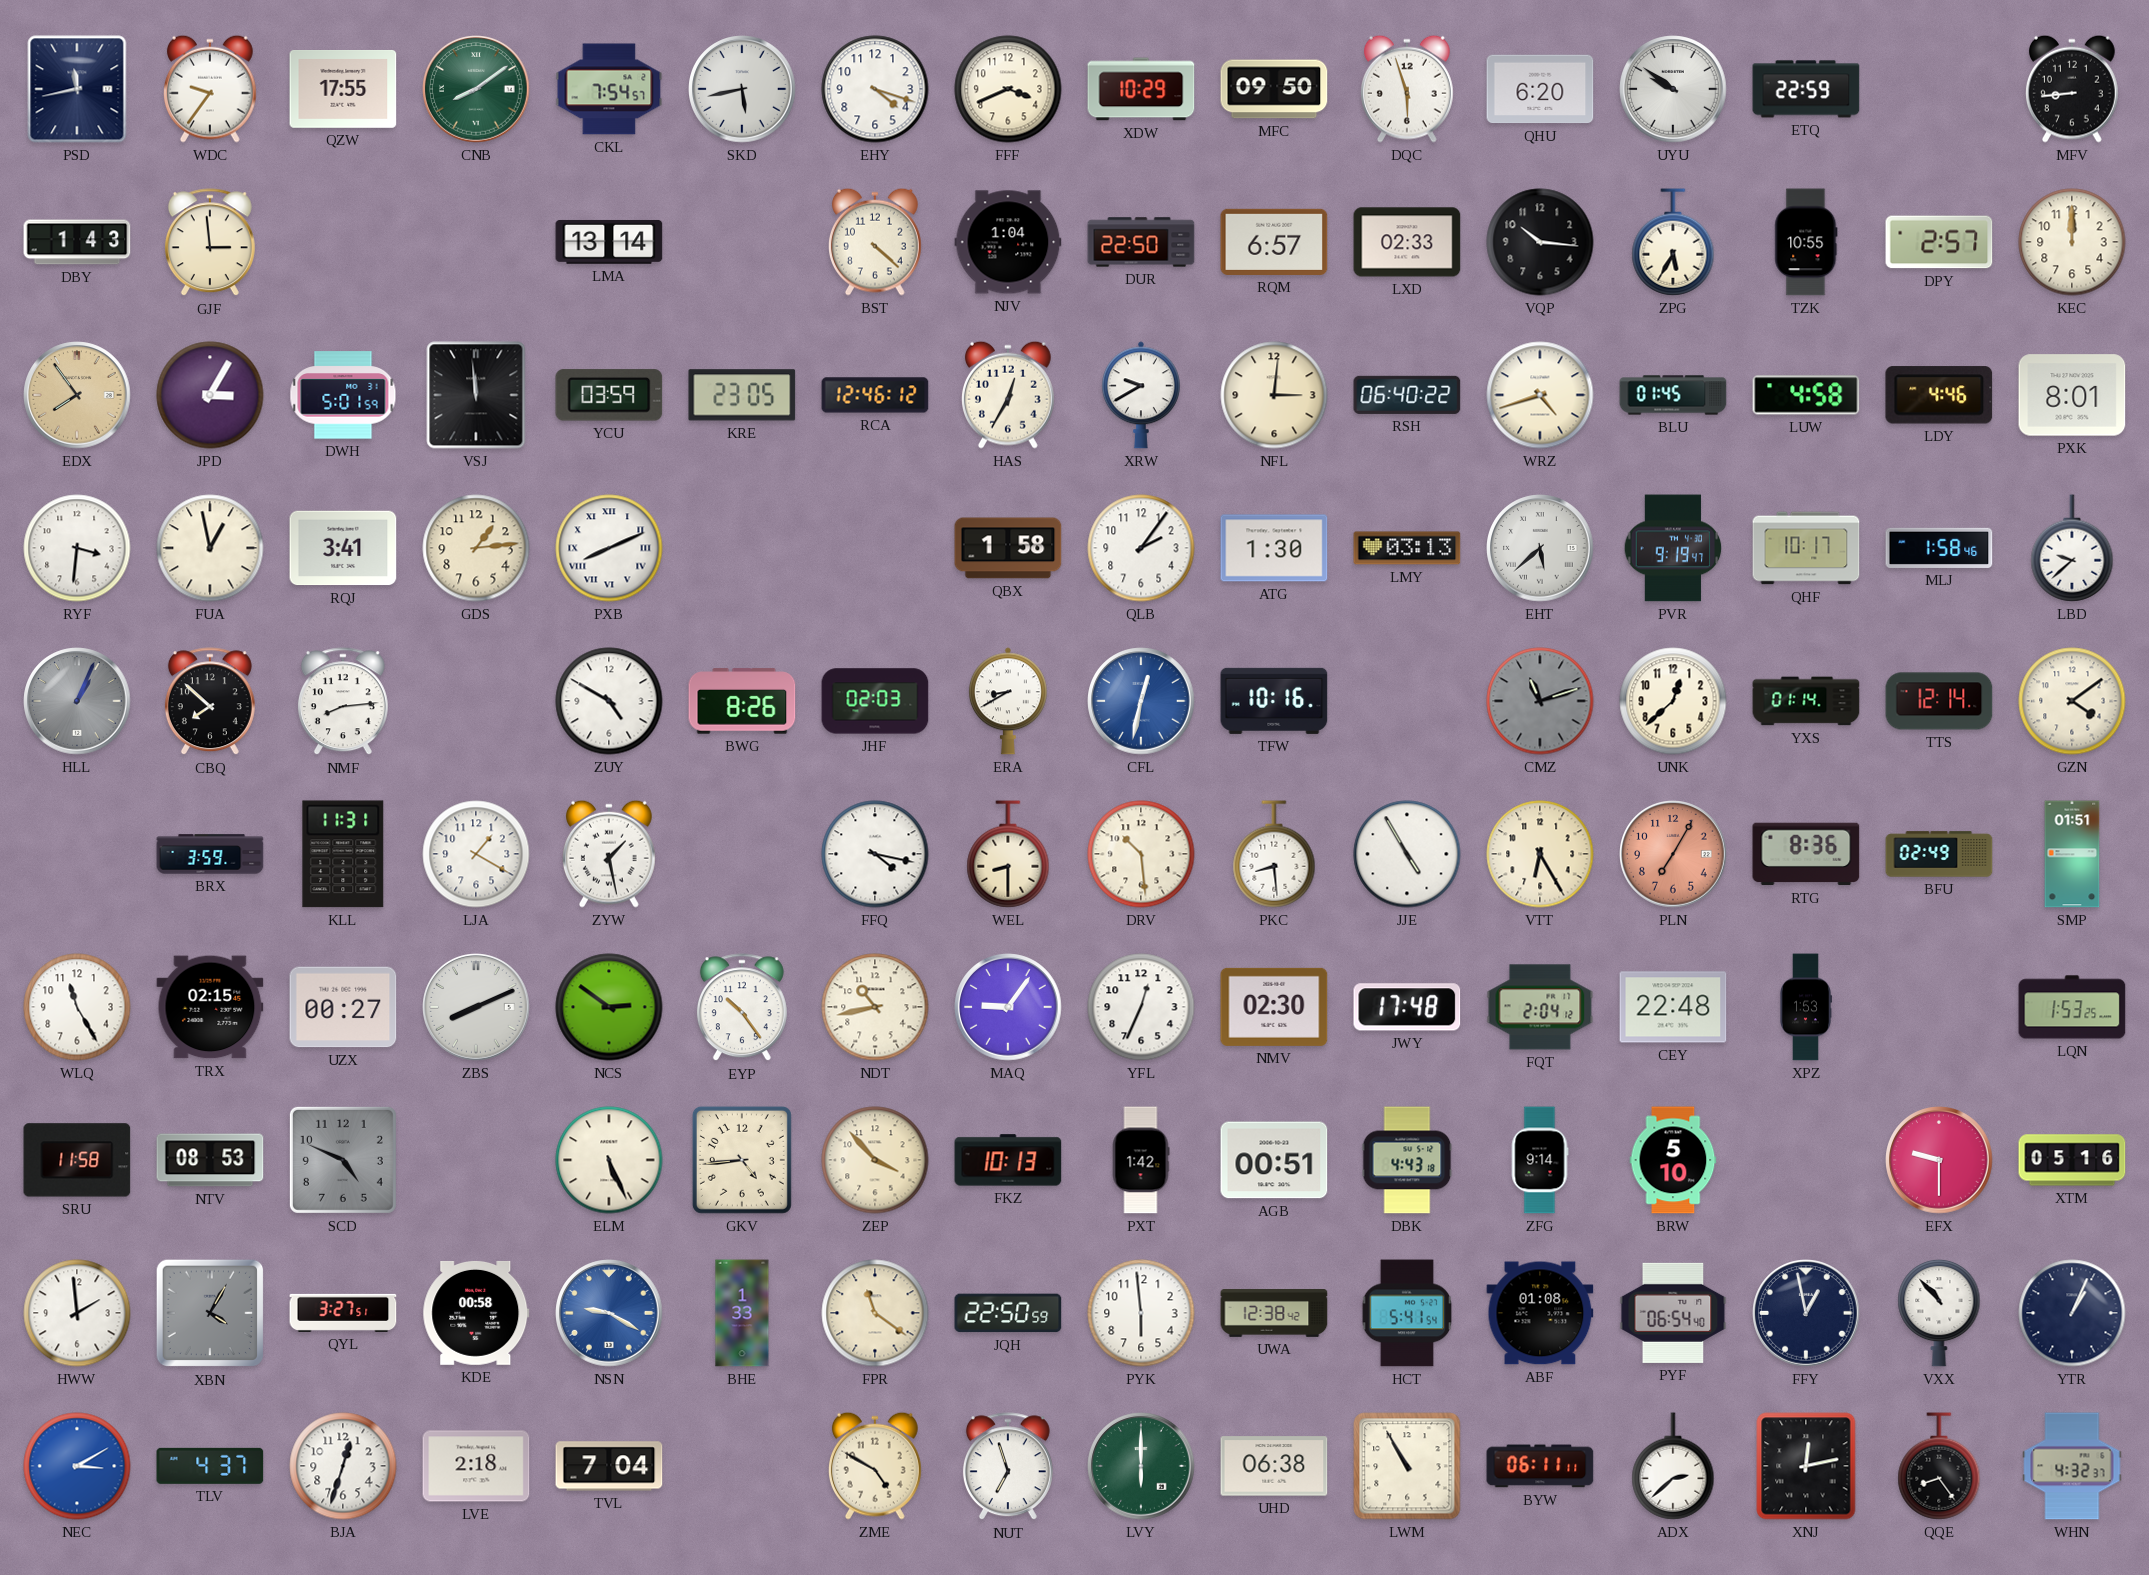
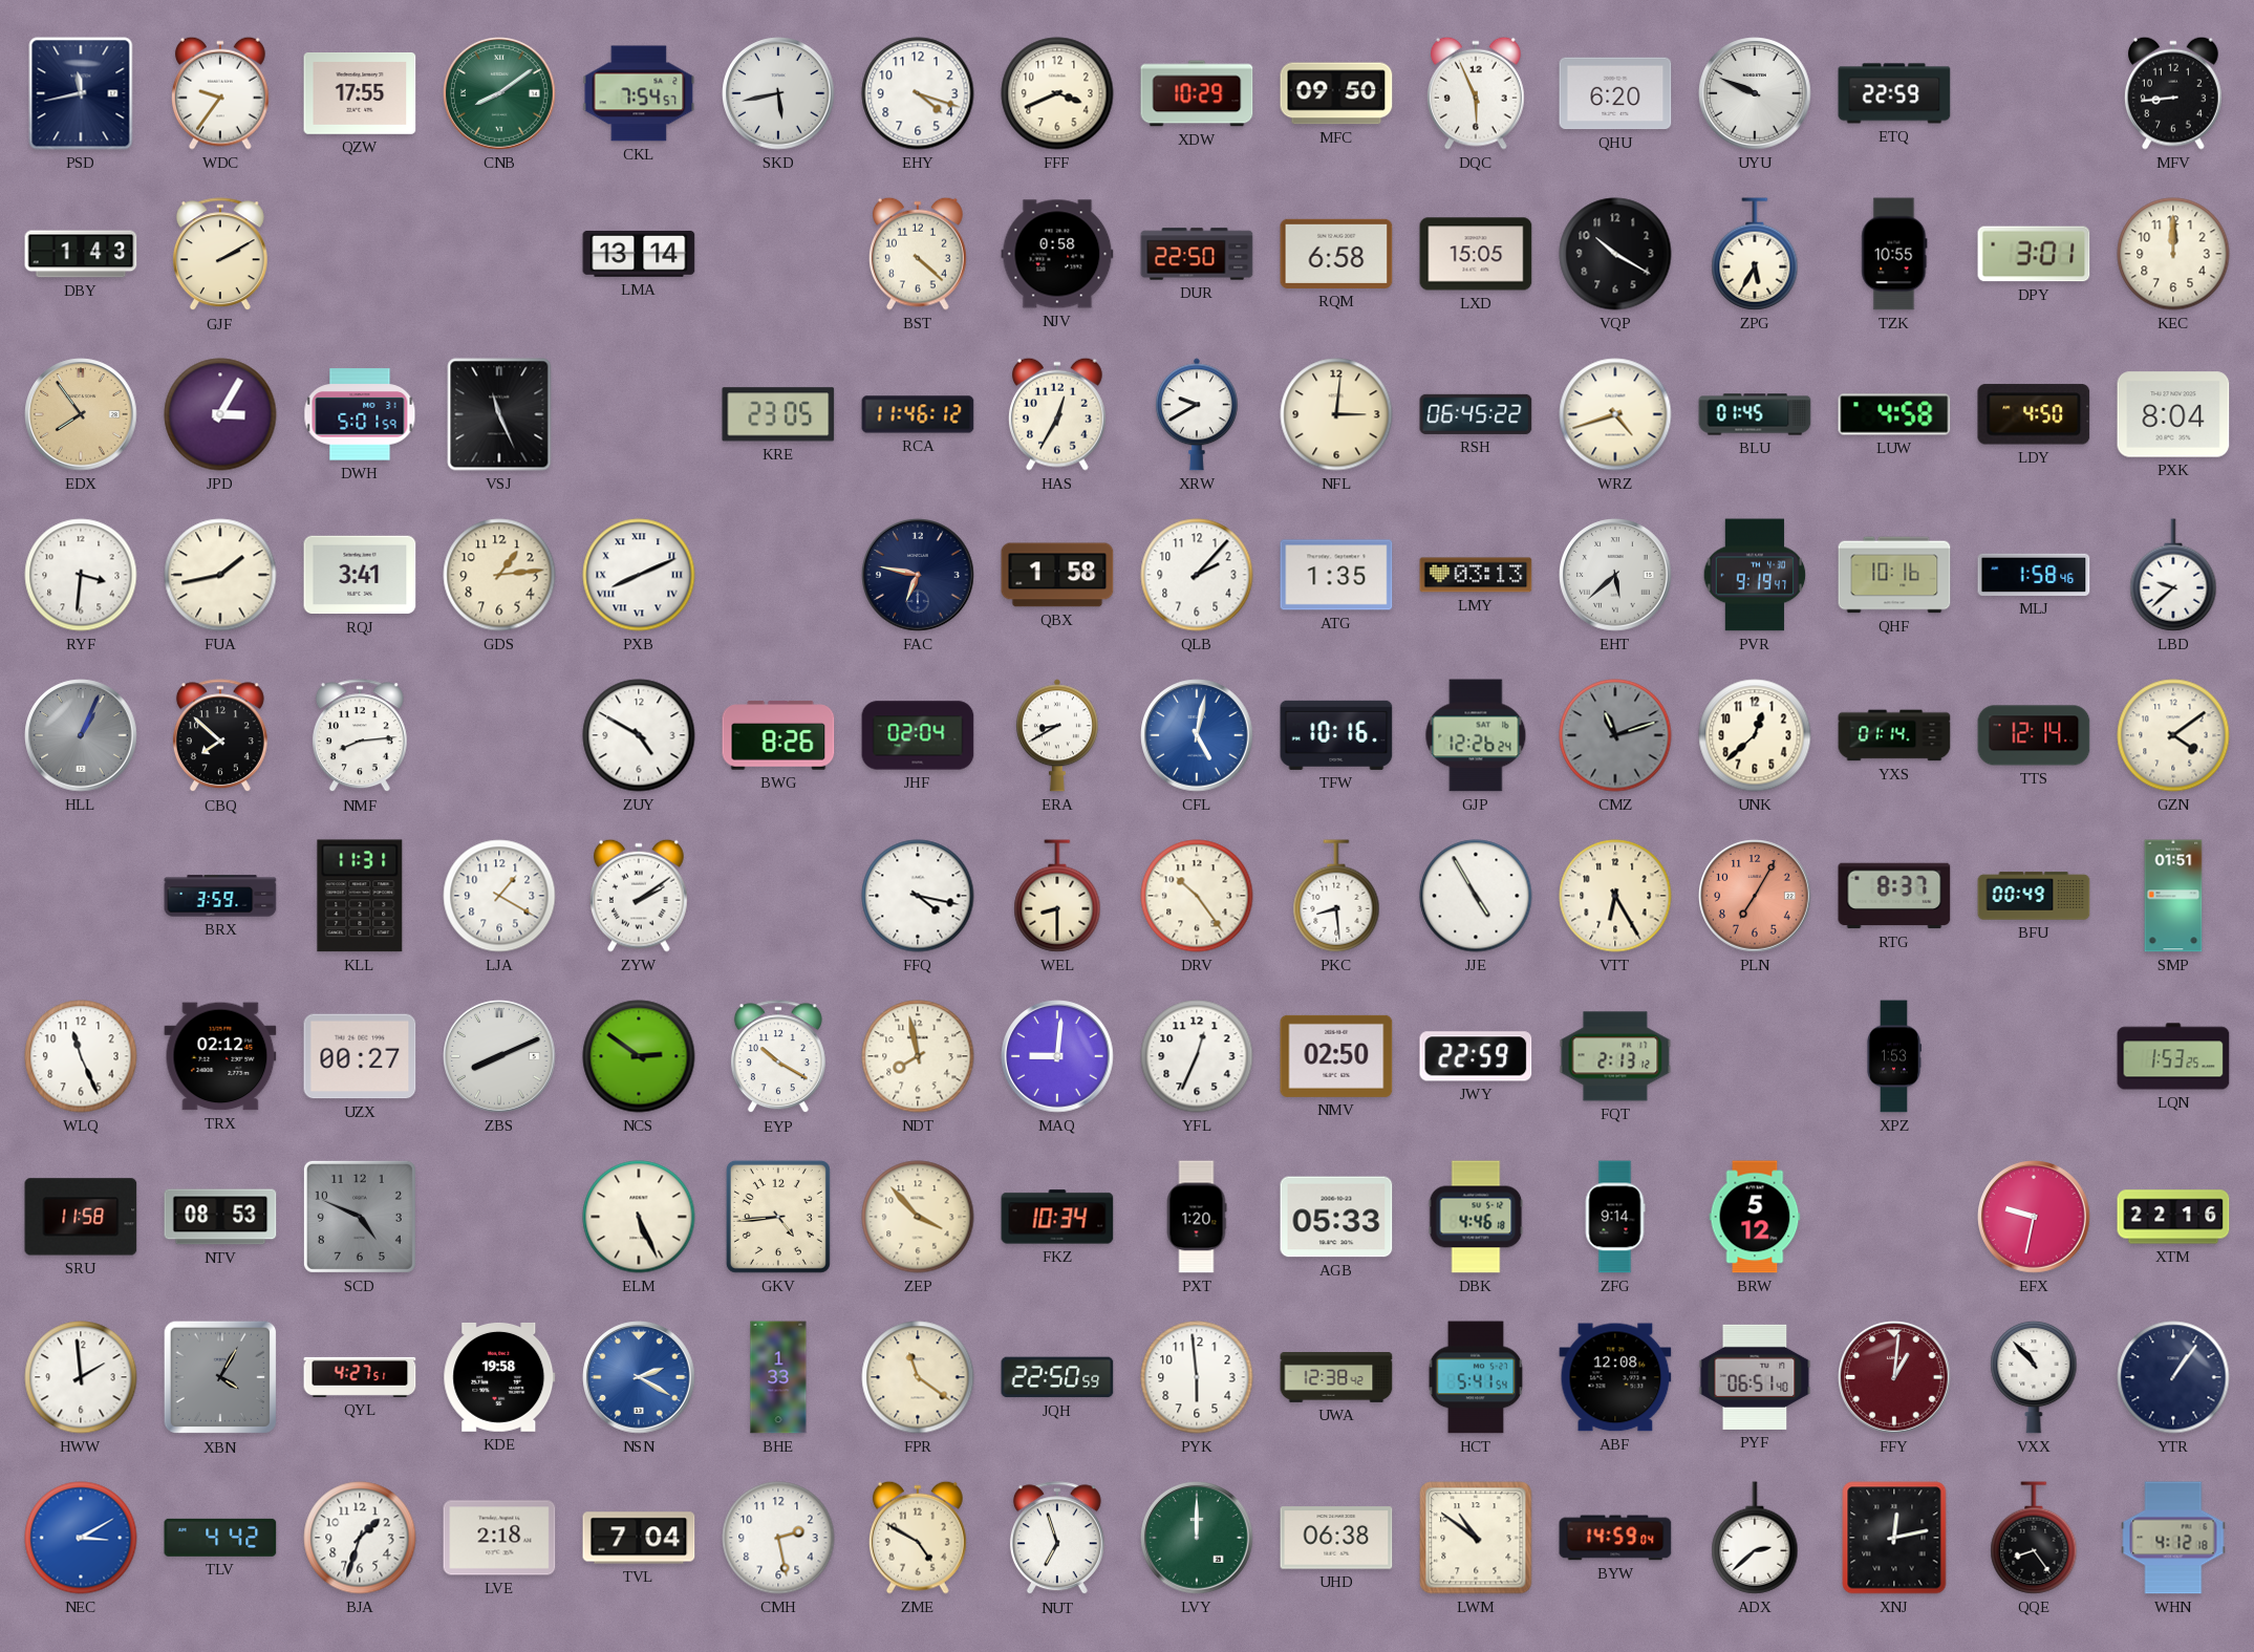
DQC: 5:57 -> 5:56 (1477, 93)
UYU: 9:51 -> 9:49 (1755, 93)
GJF: 2:59 -> 2:10 (220, 255)
NJV: 1:04 -> 0:58 (1057, 254)
RQM: 6:57 -> 6:58 (1336, 254)
LXD: 02:33 -> 15:05 (1476, 254)
VQP: 10:16 -> 10:20 (1615, 254)
DPY: 2:57 -> 3:01 (2034, 254)
VSJ: 11:59 -> 11:26 (499, 414)
YCU: 03:59 -> none (609, 395)
RCA: 12:46 -> 11:46 (918, 414)
RSH: 06:40 -> 06:45 (1476, 414)
LDY: 4:46 -> 4:50 (2034, 414)
PXK: 8:01 -> 8:04 (2173, 414)
FUA: 12:58 -> 1:43 (220, 575)
FAC: none -> 6:47 (918, 575)
QLB: 2:06 -> 2:07 (1197, 575)
ATG: 1:30 -> 1:35 (1336, 575)
QHF: 10:17 -> 10:16 (1894, 575)
JHF: 02:03 -> 02:04 (918, 735)
CFL: 12:32 -> 5:02 (1197, 735)
GJP: none -> 12:26 (1476, 735)
ZYW: 1:28 -> 2:09 (640, 896)
DRV: 10:29 -> 10:24 (1197, 896)
RTG: 8:36 -> 8:37 (1894, 896)
BFU: 02:49 -> 00:49 (2034, 896)
WLQ: 11:25 -> 11:26 (81, 1056)
TRX: 02:15 -> 02:12 (220, 1056)
EYP: 10:24 -> 10:20 (778, 1057)
NDT: 10:43 -> 7:58 (918, 1056)
MAQ: 9:06 -> 9:01 (1057, 1056)
NMV: 02:30 -> 02:50 (1336, 1056)
JWY: 17:48 -> 22:59 (1476, 1056)
FQT: 2:04 -> 2:13 (1615, 1056)
CEY: 22:48 -> none (1673, 1007)
FKZ: 10:13 -> 10:34 (1057, 1217)
PXT: 1:42 -> 1:20 (1197, 1217)
AGB: 00:51 -> 05:33 (1336, 1217)
DBK: 4:43 -> 4:46 (1476, 1217)
BRW: 5:10 -> 5:12 (1755, 1217)
EFX: 9:30 -> 9:32 (2034, 1217)
XTM: 05:16 -> 22:16 (2173, 1217)
QYL: 3:27 -> 4:27 (360, 1377)
KDE: 00:58 -> 19:58 (499, 1377)
NSN: 9:20 -> 2:20 (639, 1377)
ABF: 01:08 -> 12:08 (1615, 1377)
PYF: 06:54 -> 06:51 (1755, 1377)
FFY: 12:58 -> 1:01 (1894, 1377)
FFY dial: navy -> burgundy (1894, 1377)
YTR: 1:04 -> 1:06 (2173, 1377)
TLV: 4:37 -> 4:42 (220, 1538)
BJA: 12:33 -> 1:33 (360, 1538)
CMH: none -> 2:28 (778, 1538)
LVY: 6:00 -> 12:00 (1197, 1538)
LWM: 10:55 -> 10:51 (1476, 1538)
BYW: 06:11 -> 14:59 (1615, 1538)
WHN: 4:32 -> 4:12 (2173, 1538)
